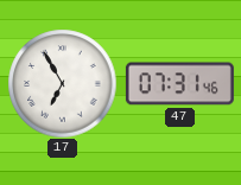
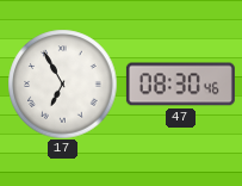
47: 07:31 -> 08:30 (180, 85)
